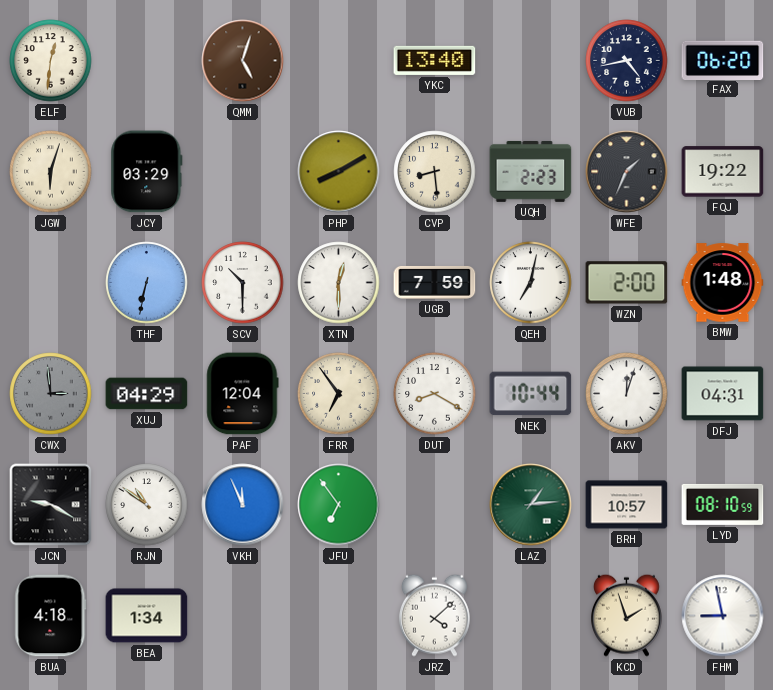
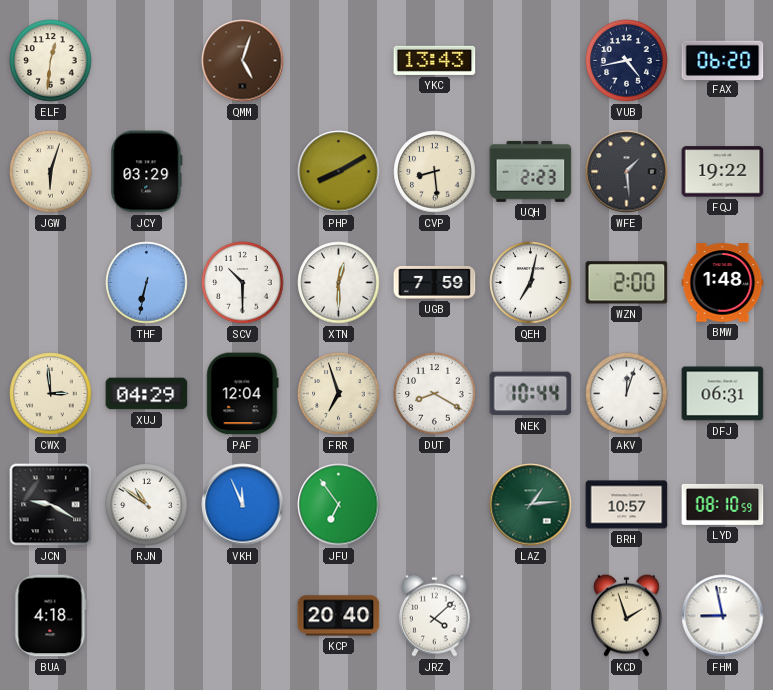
YKC: 13:40 -> 13:43 (435, 60)
WFE: 1:34 -> 1:29 (627, 172)
CWX dial: grey -> cream (51, 394)
FRR: 6:54 -> 6:57 (339, 394)
DFJ: 04:31 -> 06:31 (723, 394)
BEA: 1:34 -> none (147, 616)
KCP: none -> 20:40 (339, 616)
